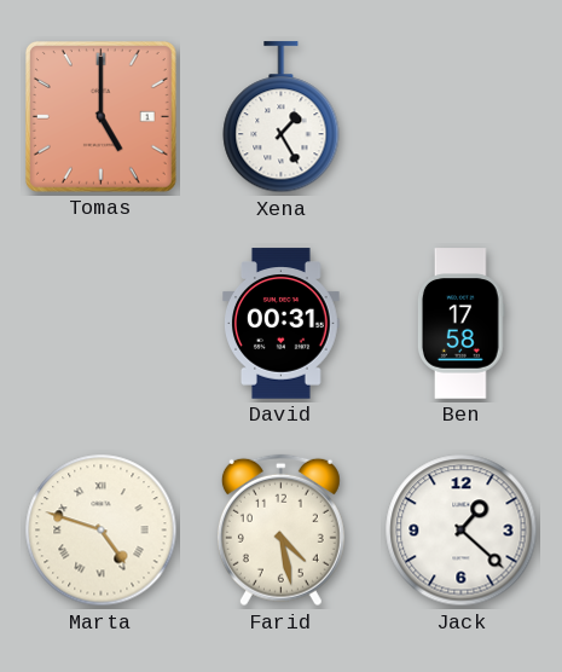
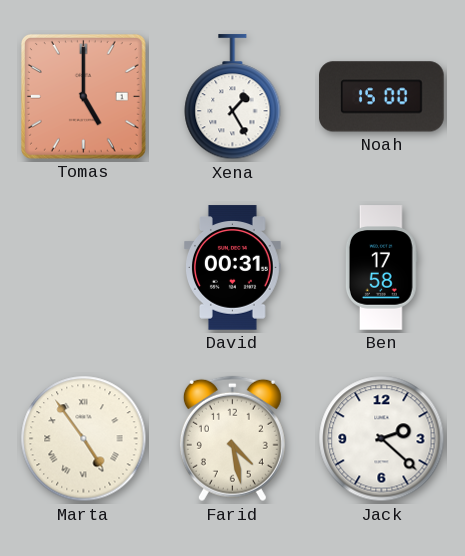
Noah: none -> 15:00 (382, 97)
Marta: 4:48 -> 4:54 (84, 439)
Jack: 1:22 -> 2:22 (382, 439)
